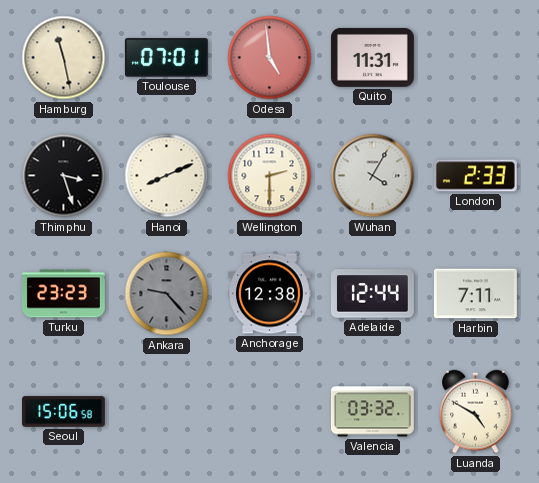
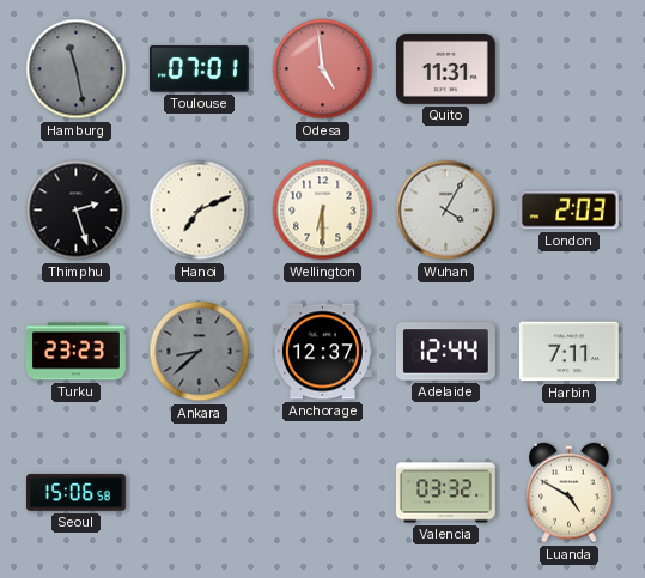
Hamburg dial: cream -> grey (77, 69)
Thimphu: 3:27 -> 2:27 (77, 211)
Hanoi: 8:11 -> 7:11 (200, 211)
Wellington: 2:30 -> 6:30 (323, 211)
London: 2:33 -> 2:03 (568, 211)
Ankara: 9:23 -> 8:38 (200, 352)
Anchorage: 12:38 -> 12:37 (322, 352)
